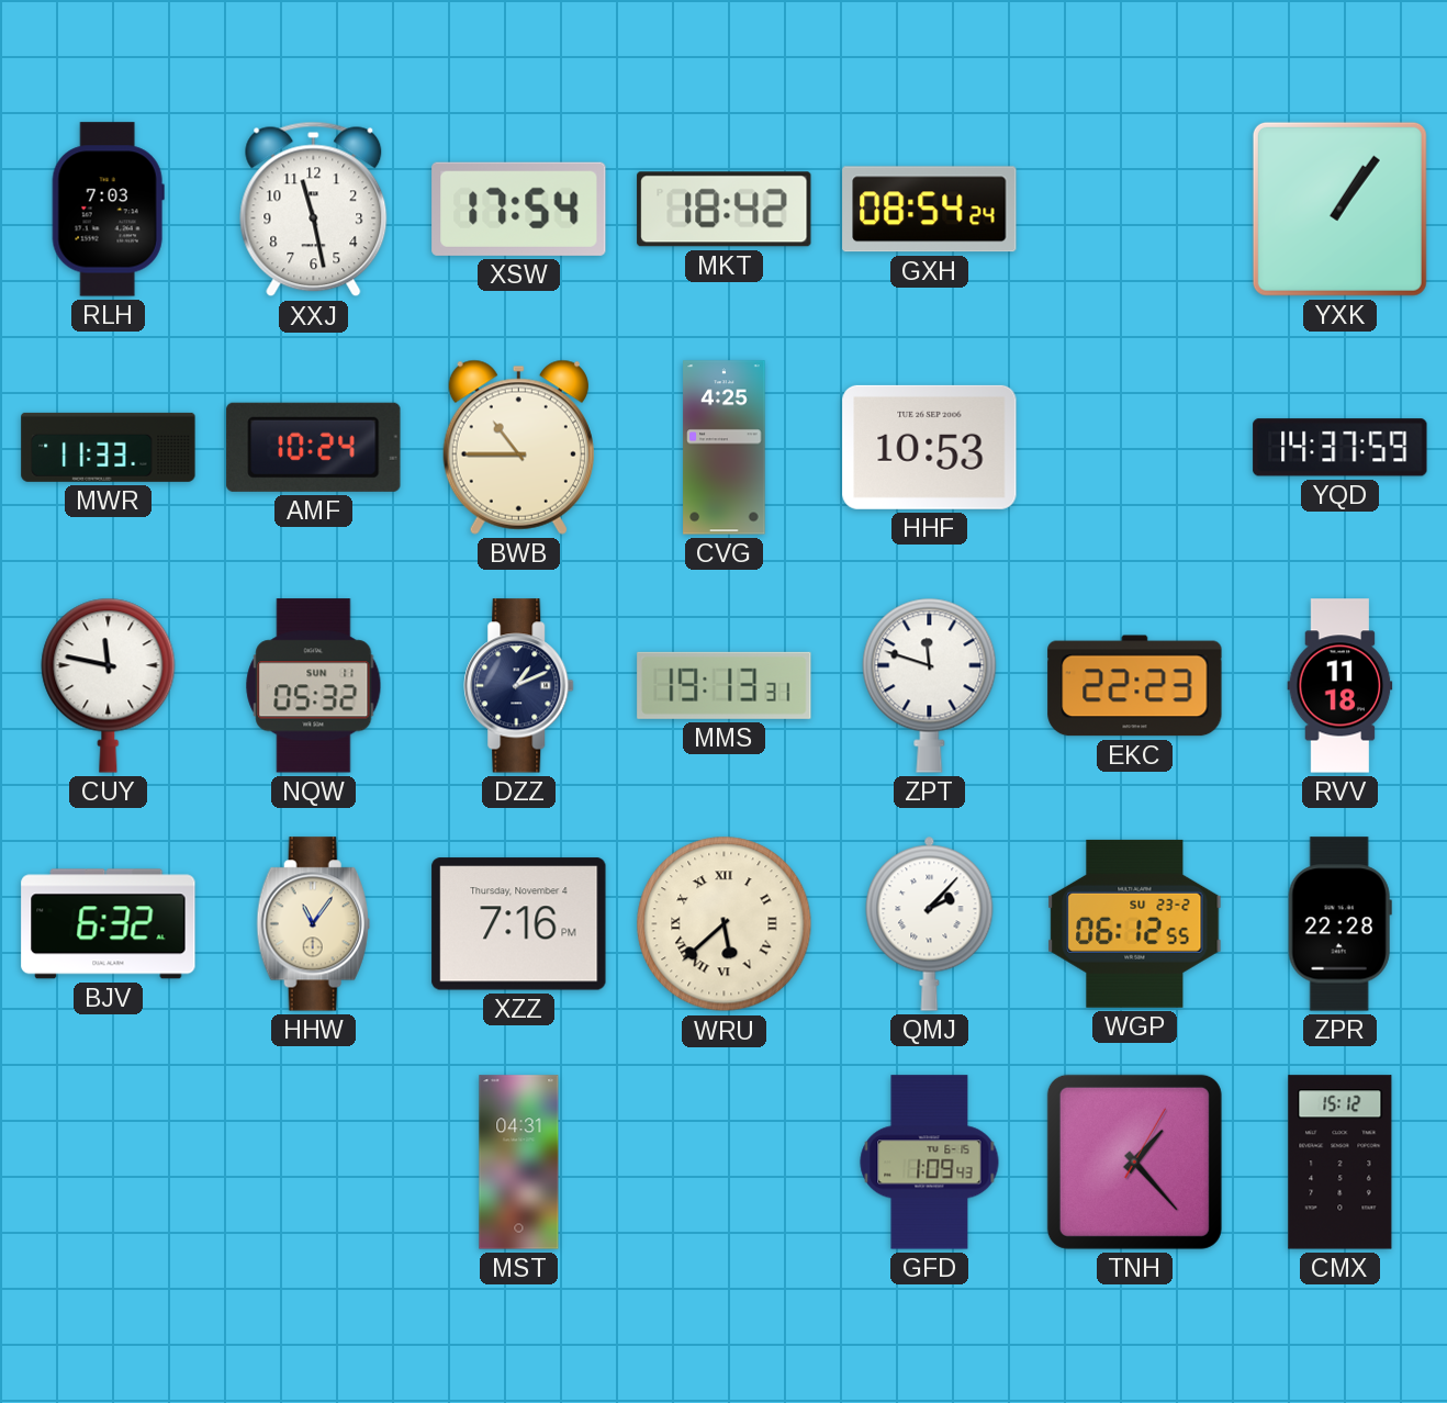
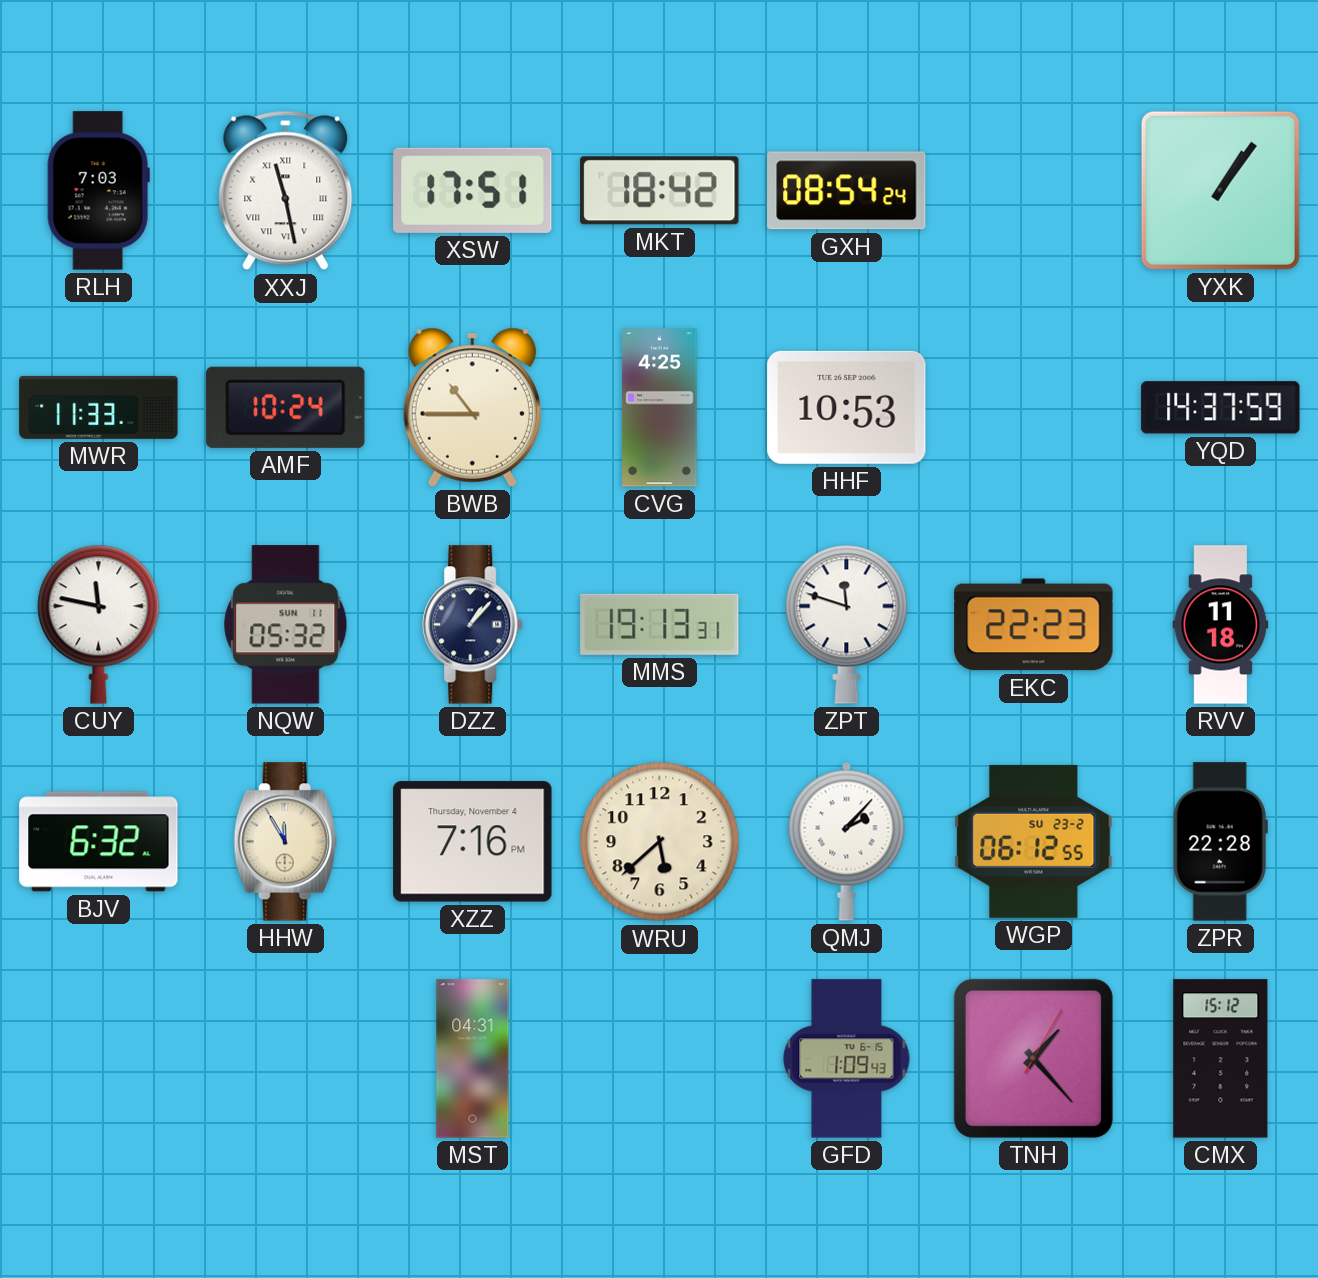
XXJ numerals: Arabic -> Roman (286, 191)
XSW: 17:54 -> 17:51 (473, 190)
DZZ: 1:11 -> 1:07 (473, 625)
HHW: 11:06 -> 11:55 (285, 842)
WRU numerals: Roman -> Arabic (660, 842)
